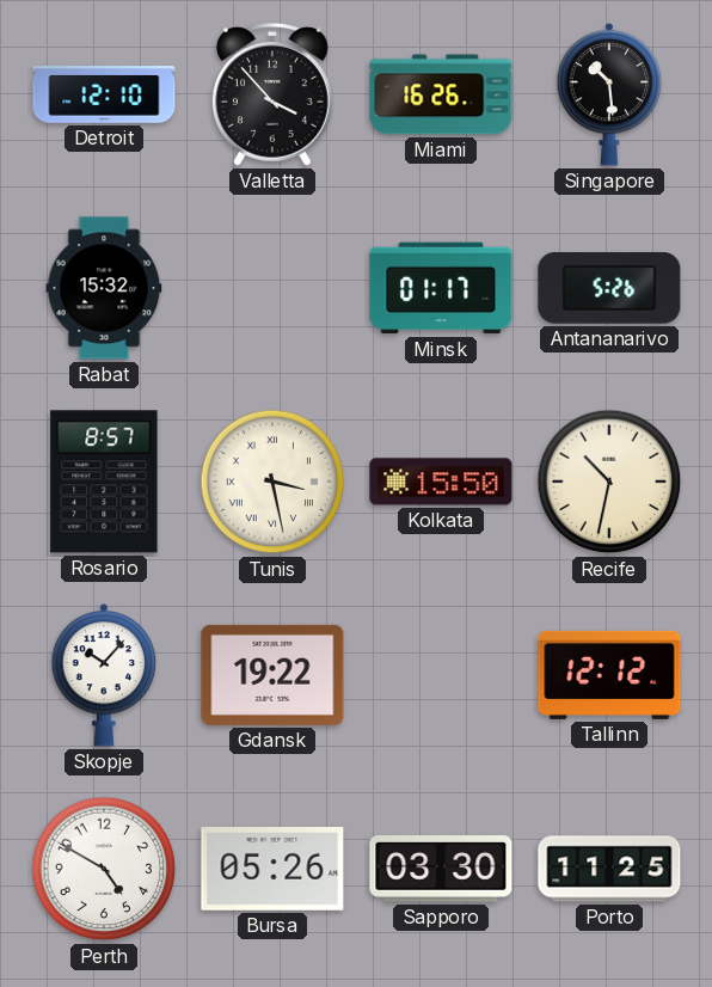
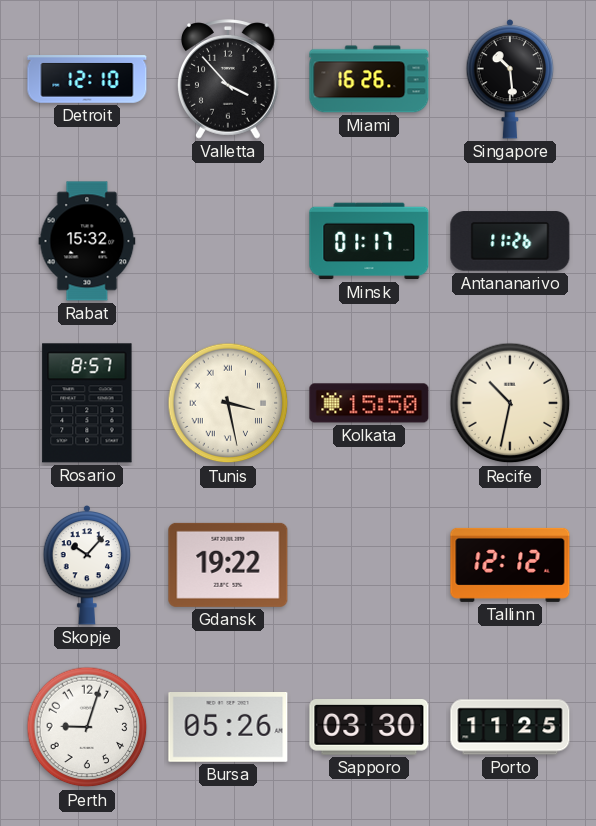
Antananarivo: 5:26 -> 11:26 (510, 241)
Perth: 4:50 -> 9:03 (87, 727)
